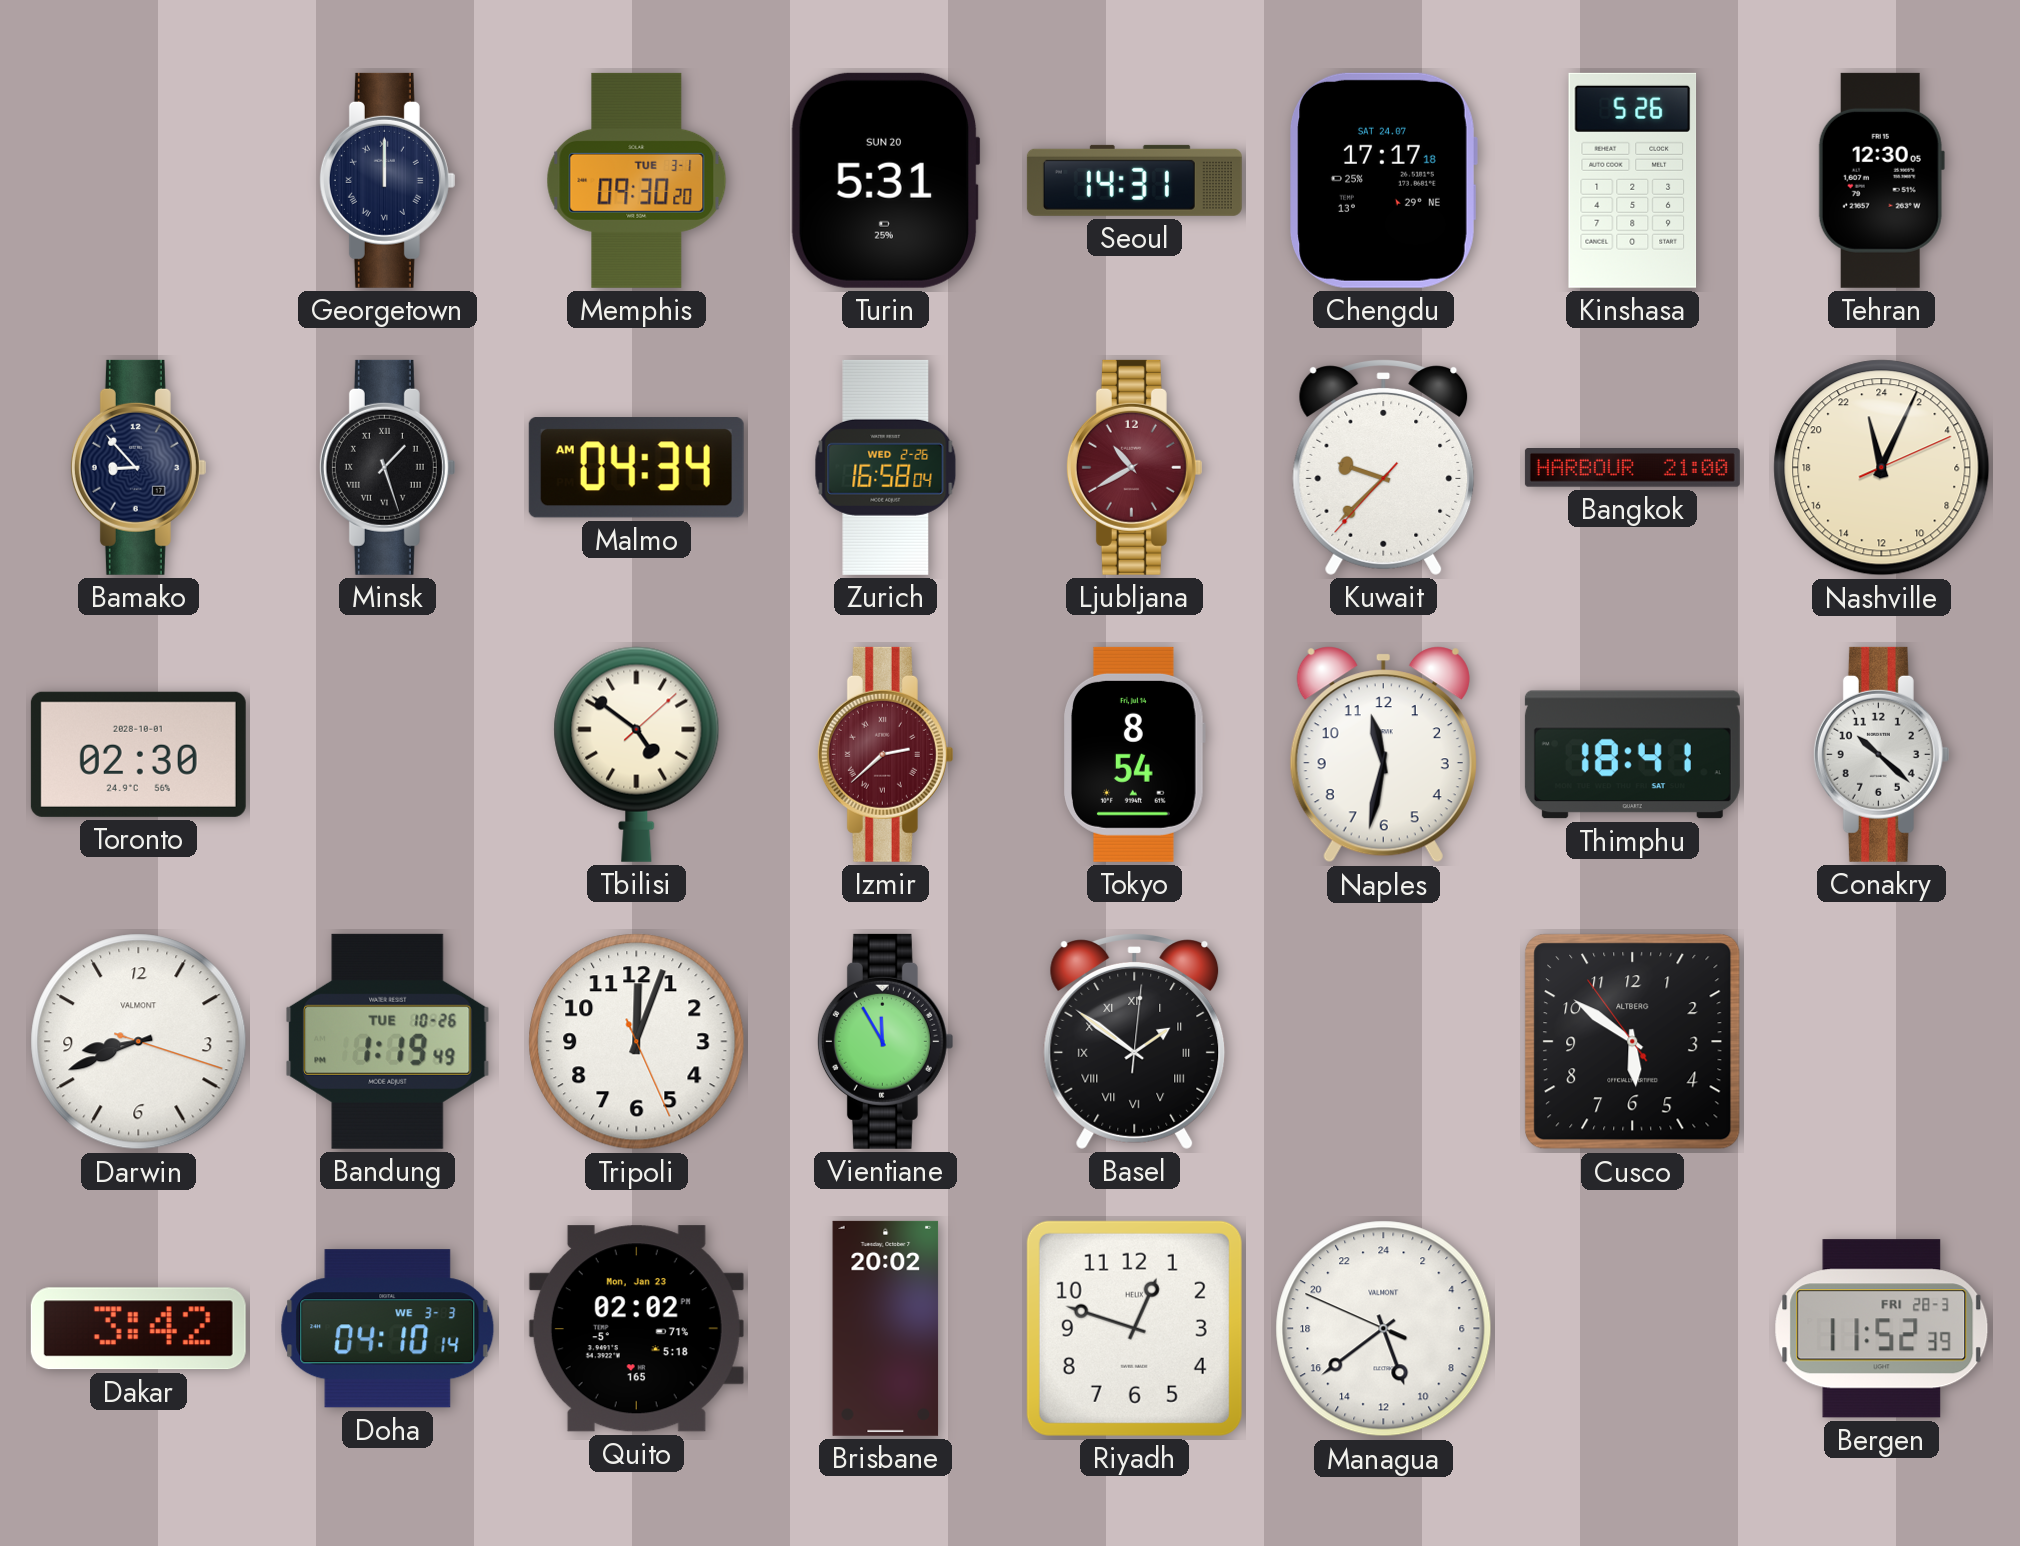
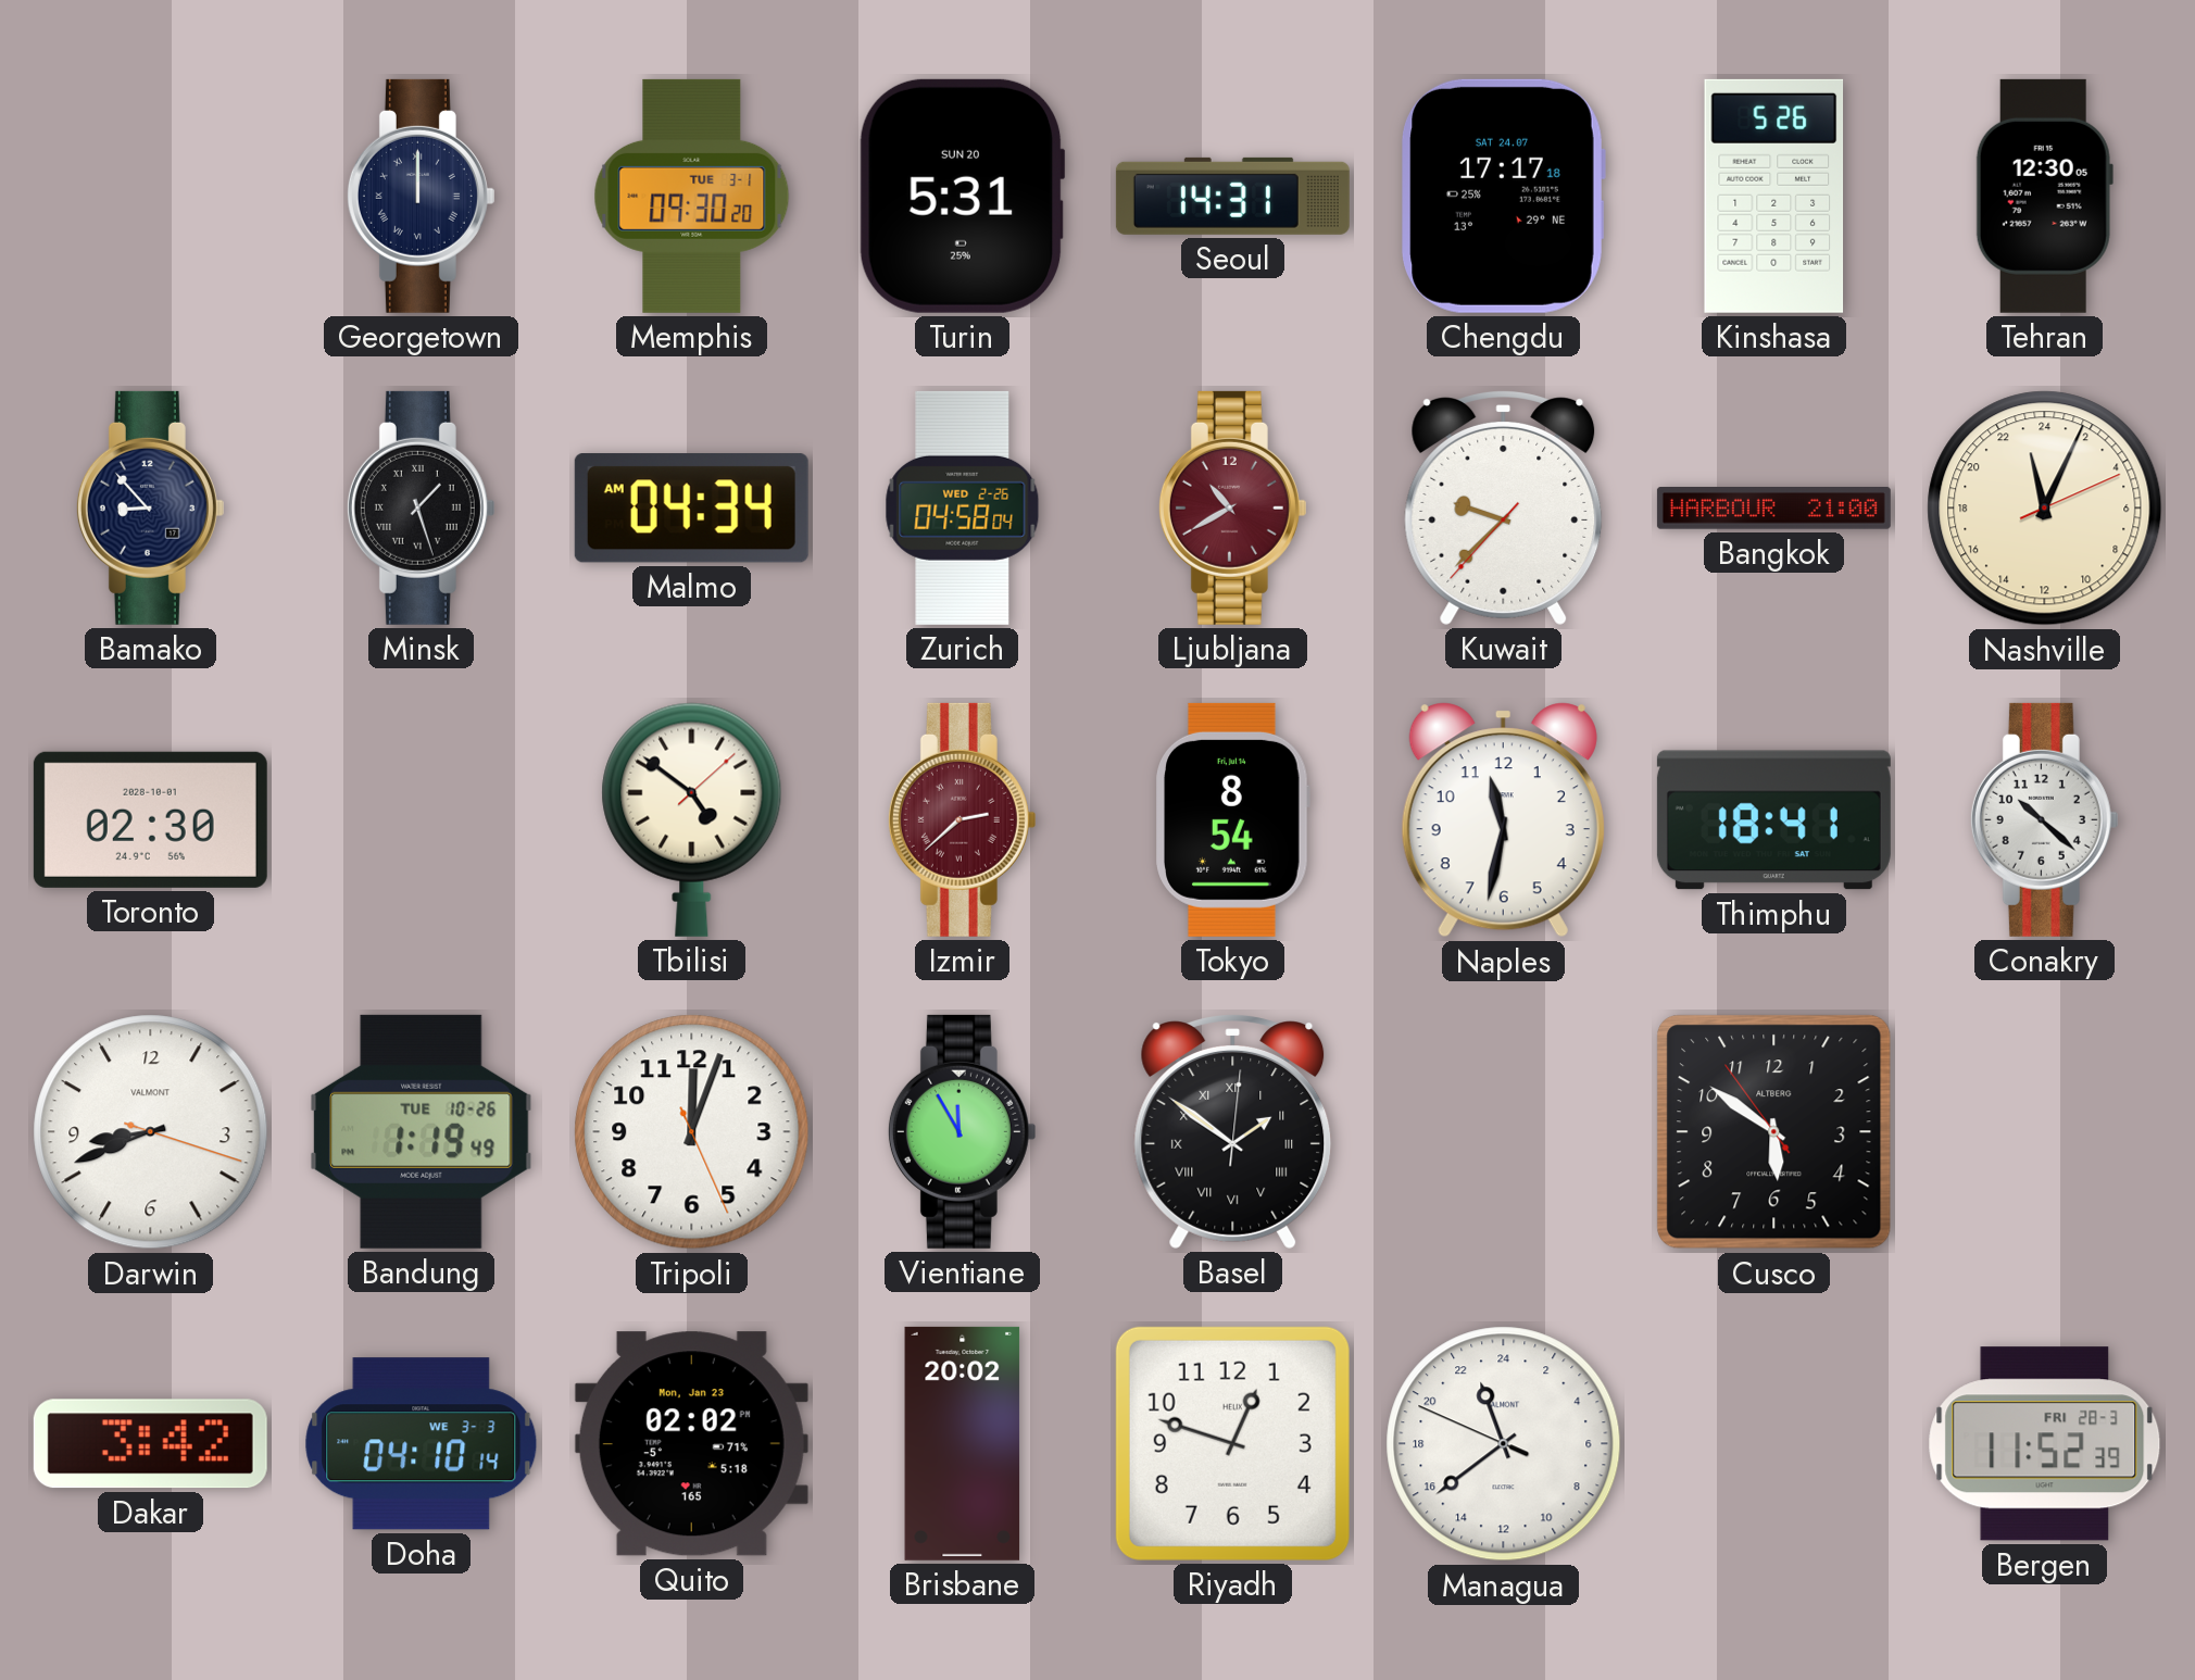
Zurich: 16:58 -> 04:58 (963, 507)
Managua: 10:38 -> 22:38 (1504, 1444)
